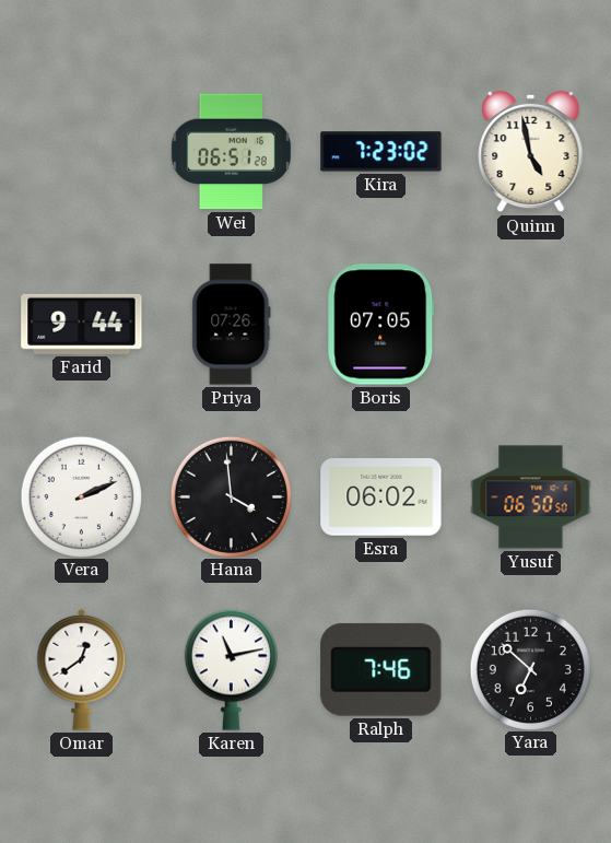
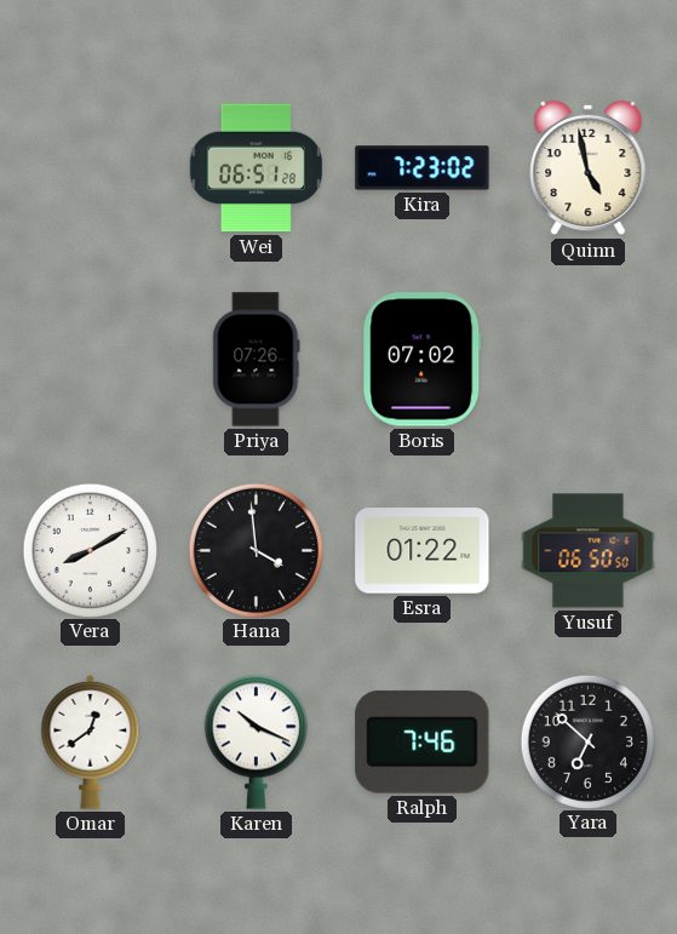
Farid: 9:44 -> none (82, 324)
Boris: 07:05 -> 07:02 (423, 360)
Vera: 2:11 -> 8:10 (90, 550)
Esra: 06:02 -> 01:22 (423, 551)
Karen: 11:13 -> 10:19 (256, 741)
